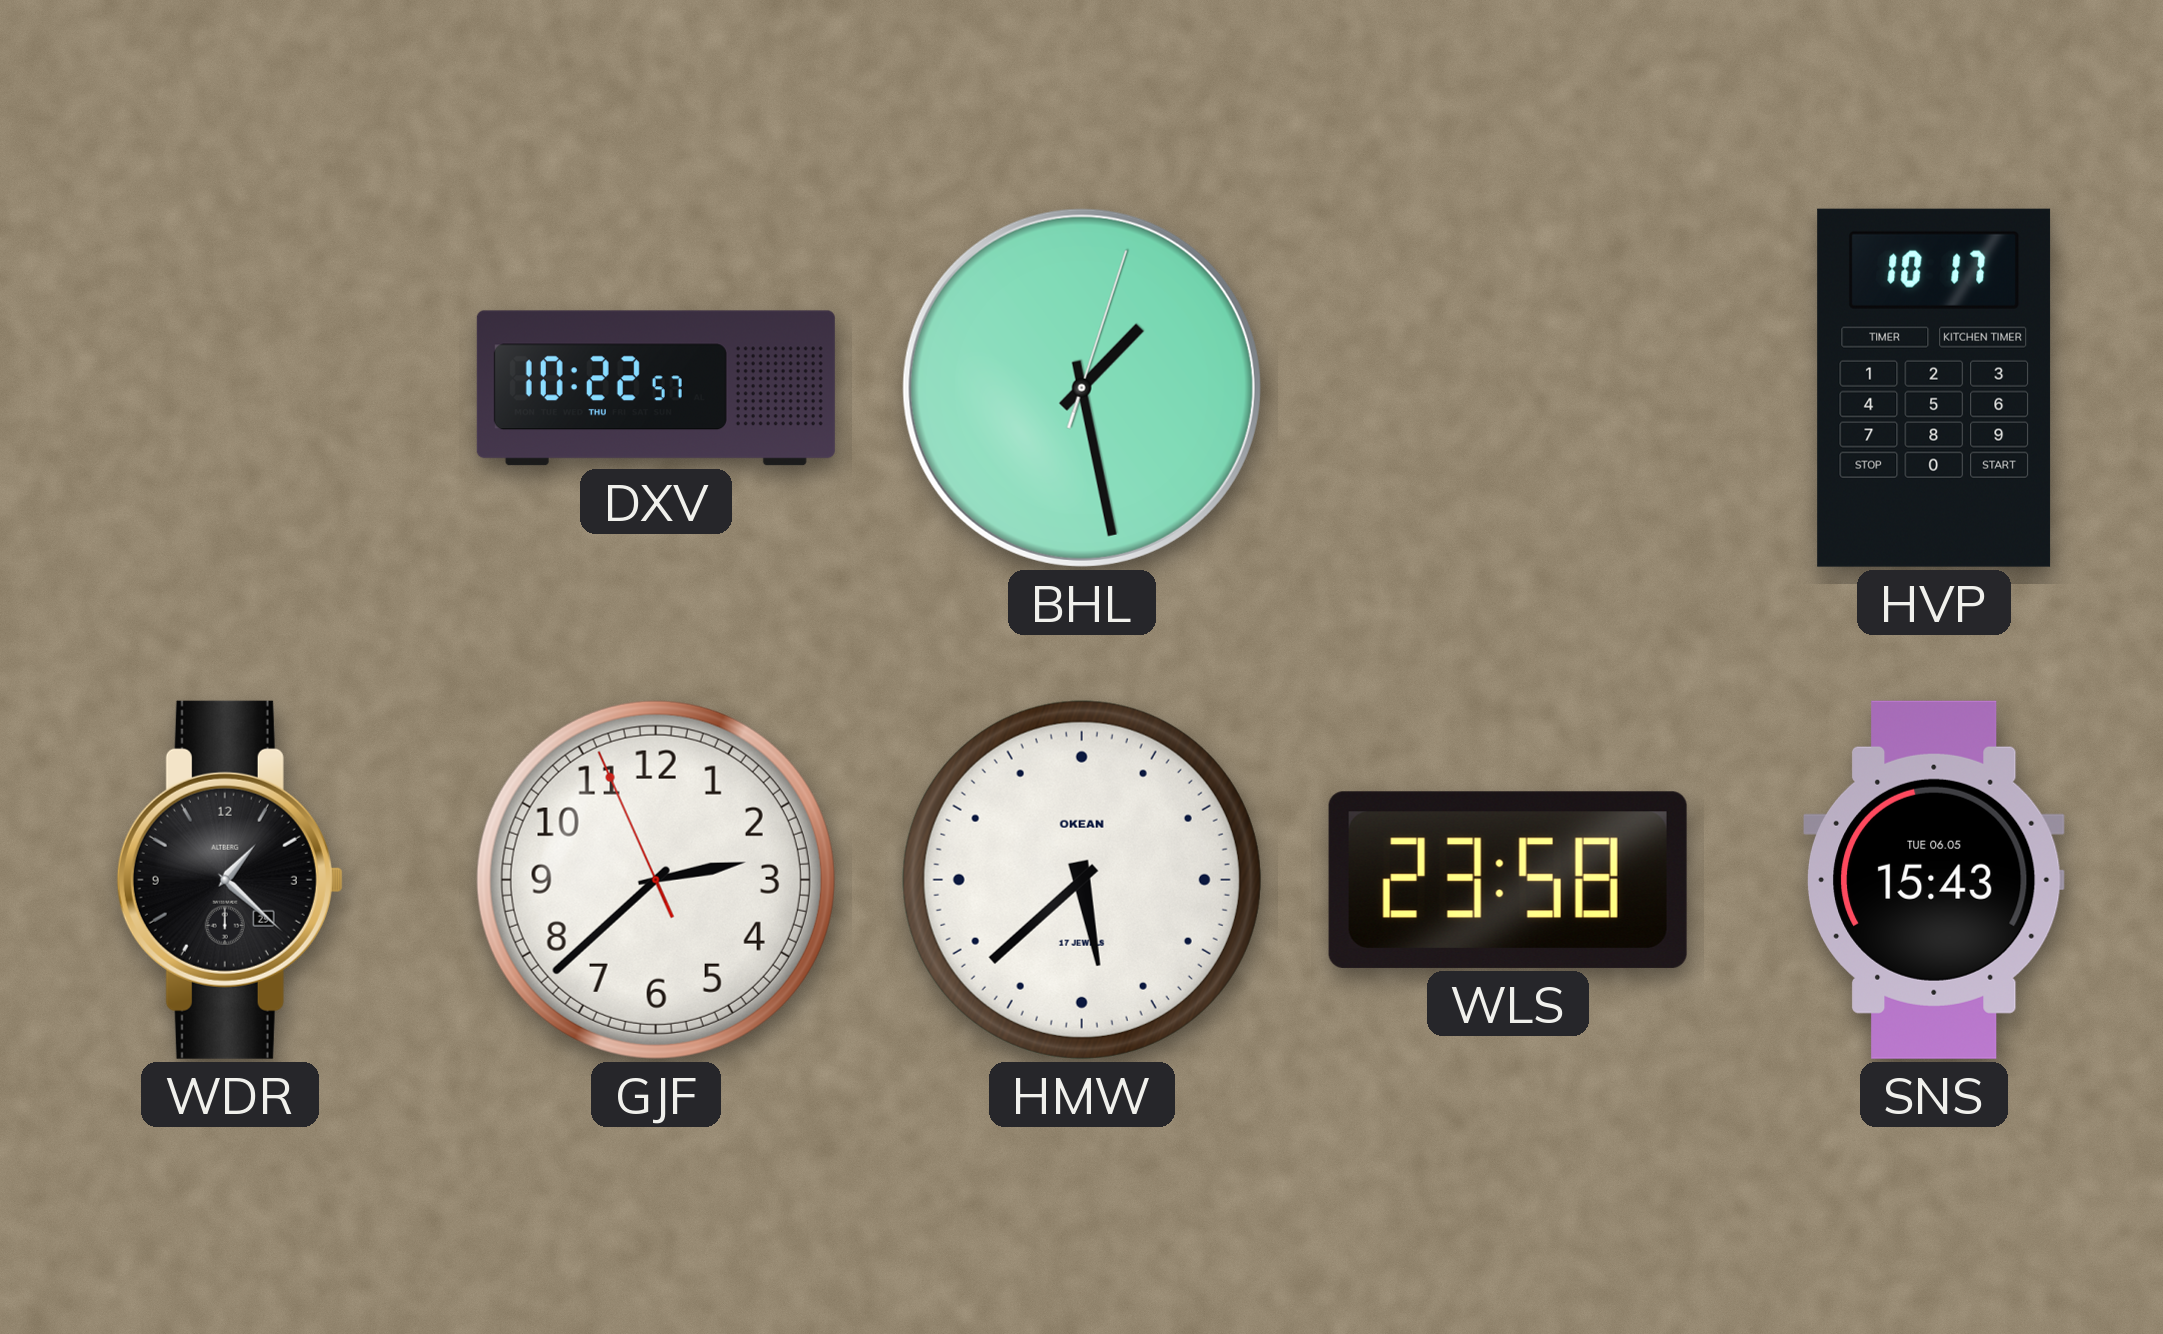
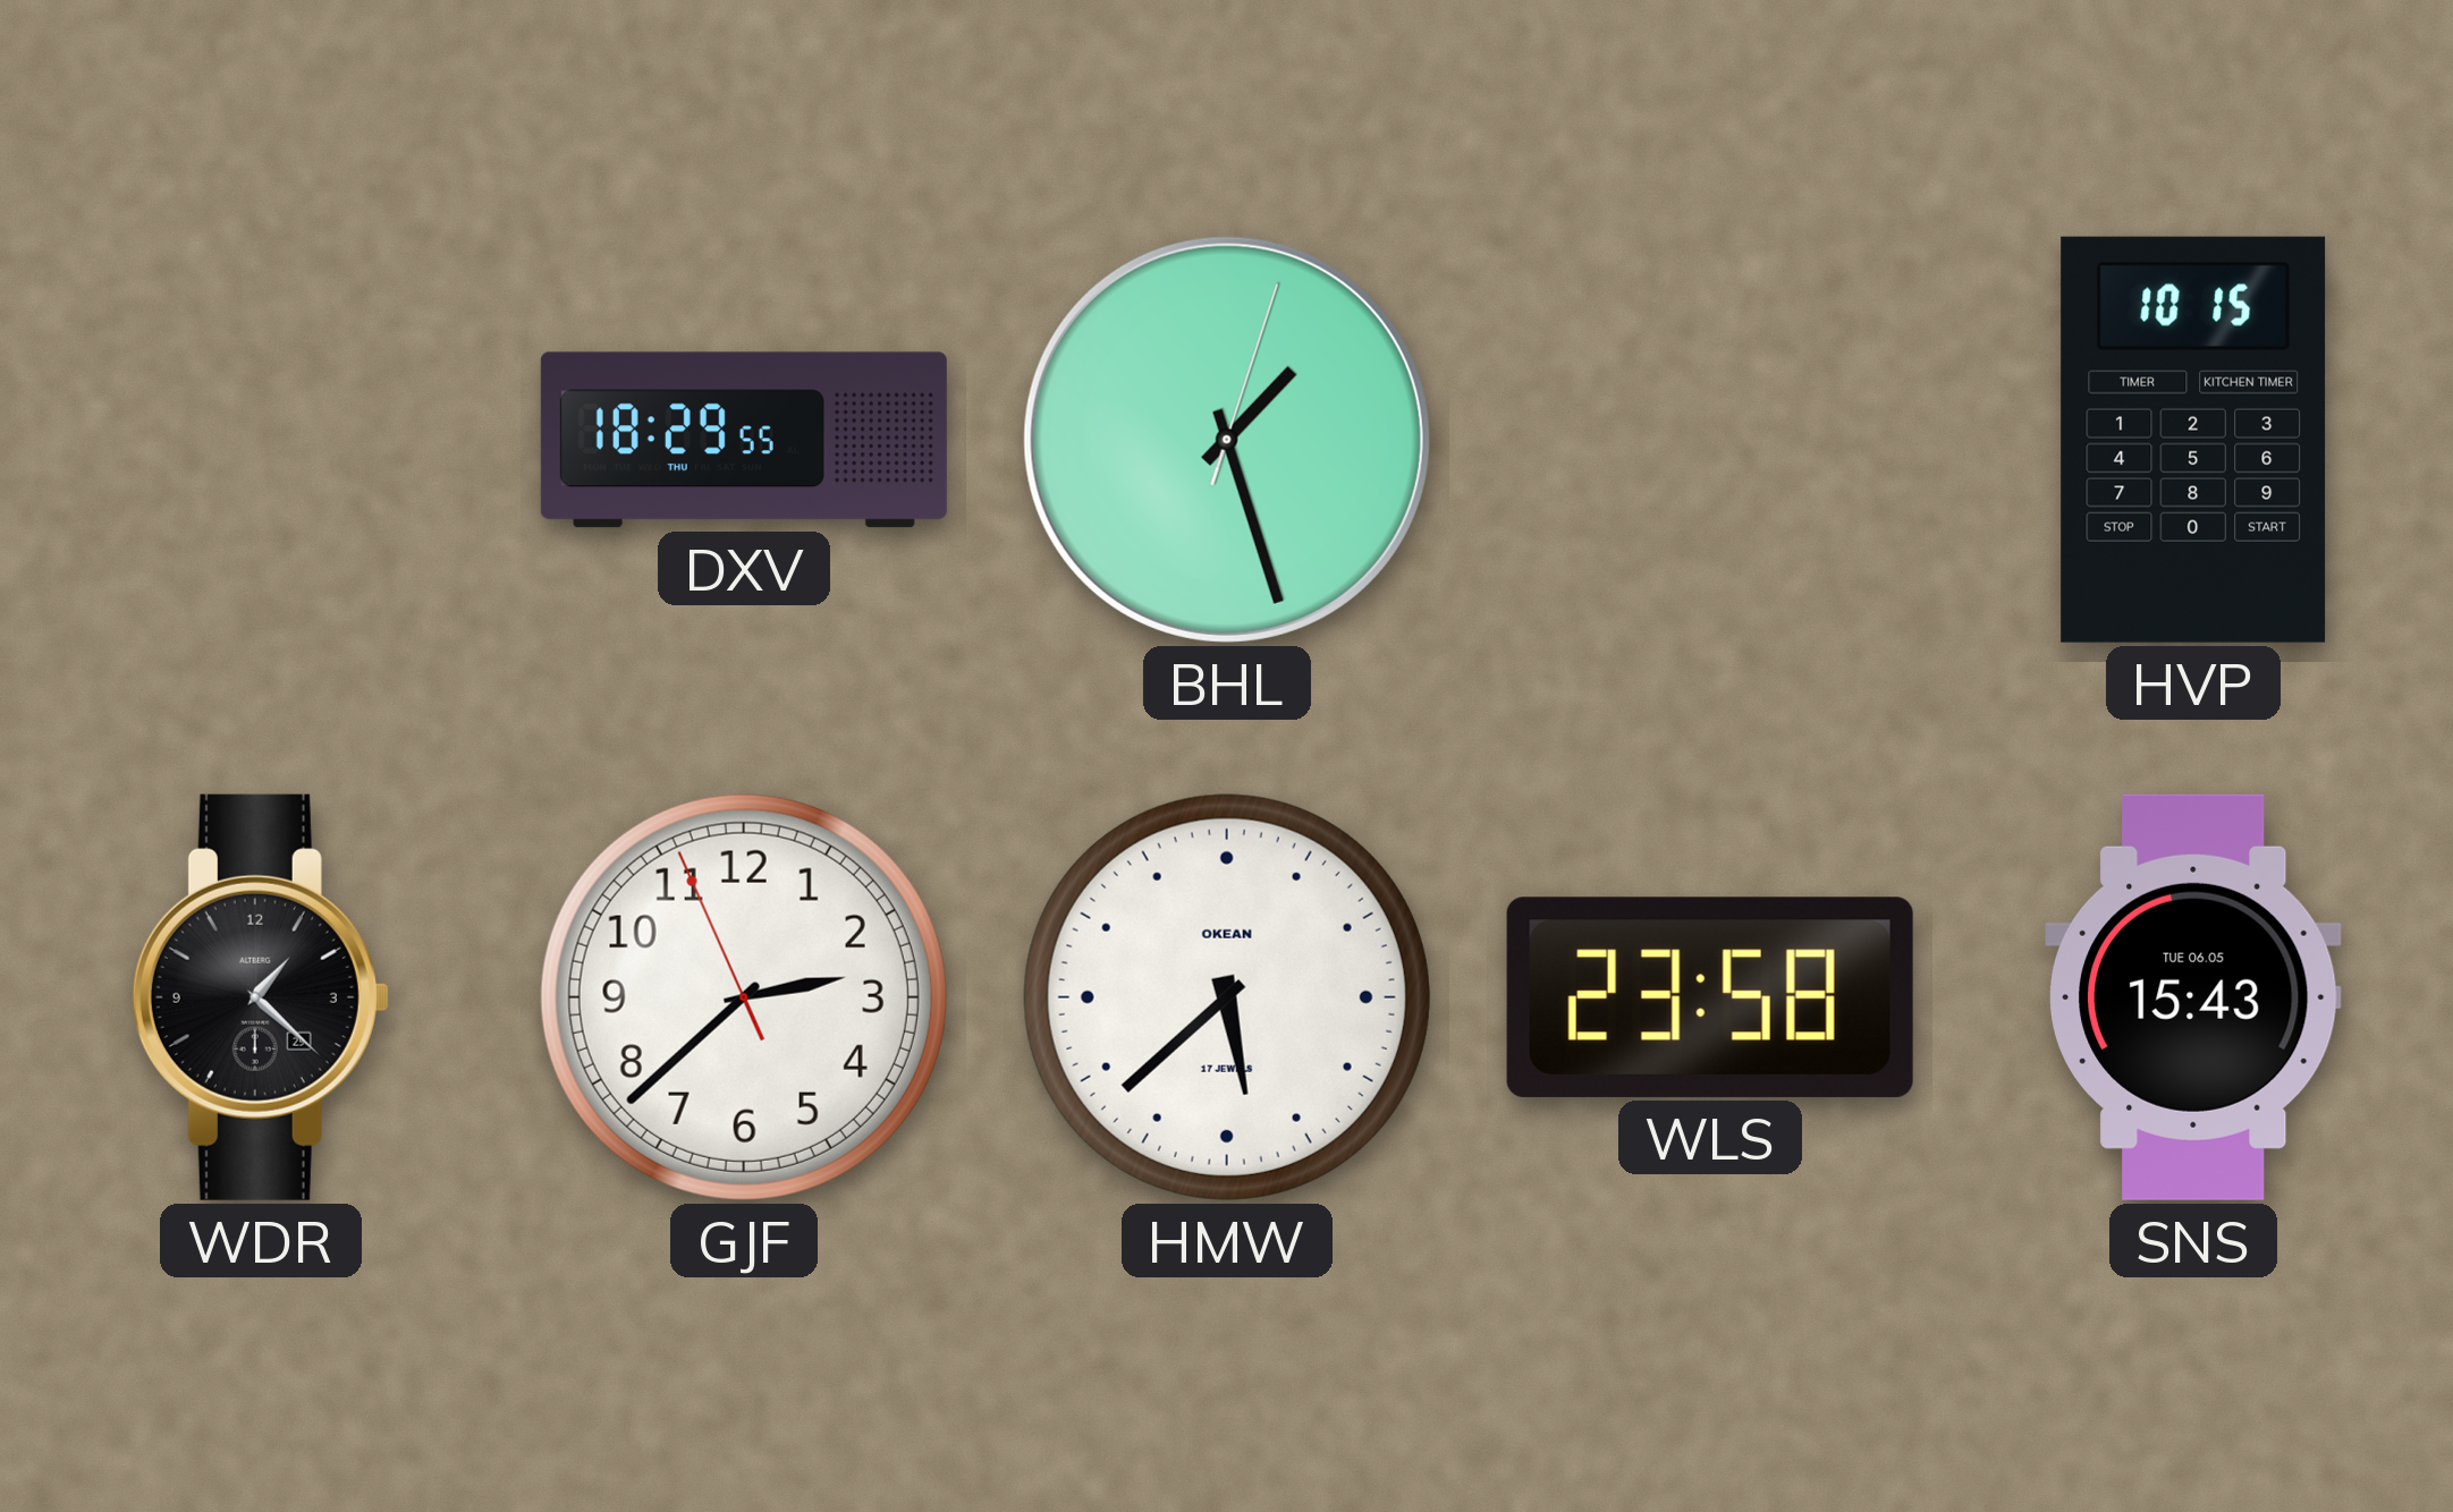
DXV: 10:22 -> 18:29 (744, 440)
BHL: 1:28 -> 1:27 (1227, 440)
HVP: 10:17 -> 10:15 (2193, 440)
